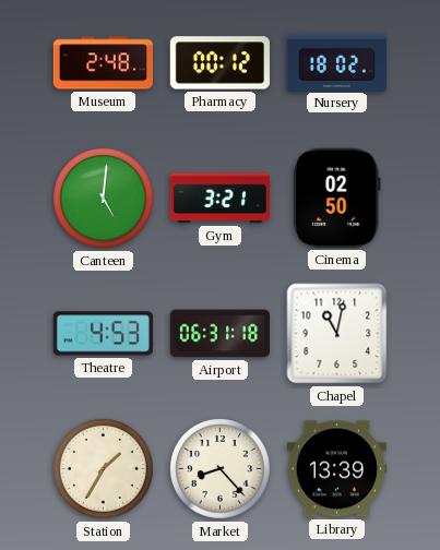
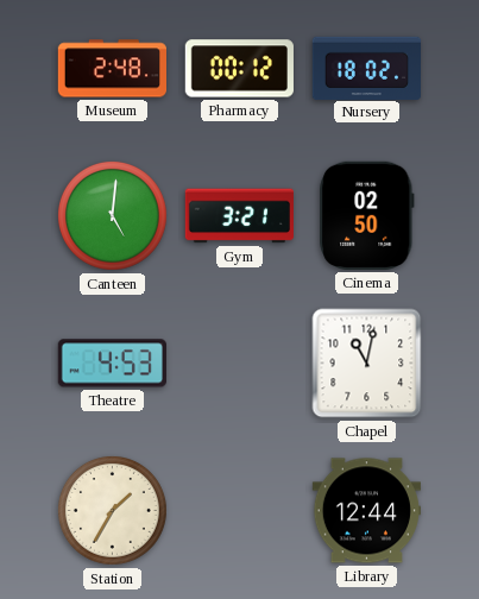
Airport: 06:31 -> none (219, 334)
Market: 8:23 -> none (219, 468)
Library: 13:39 -> 12:44 (366, 511)
